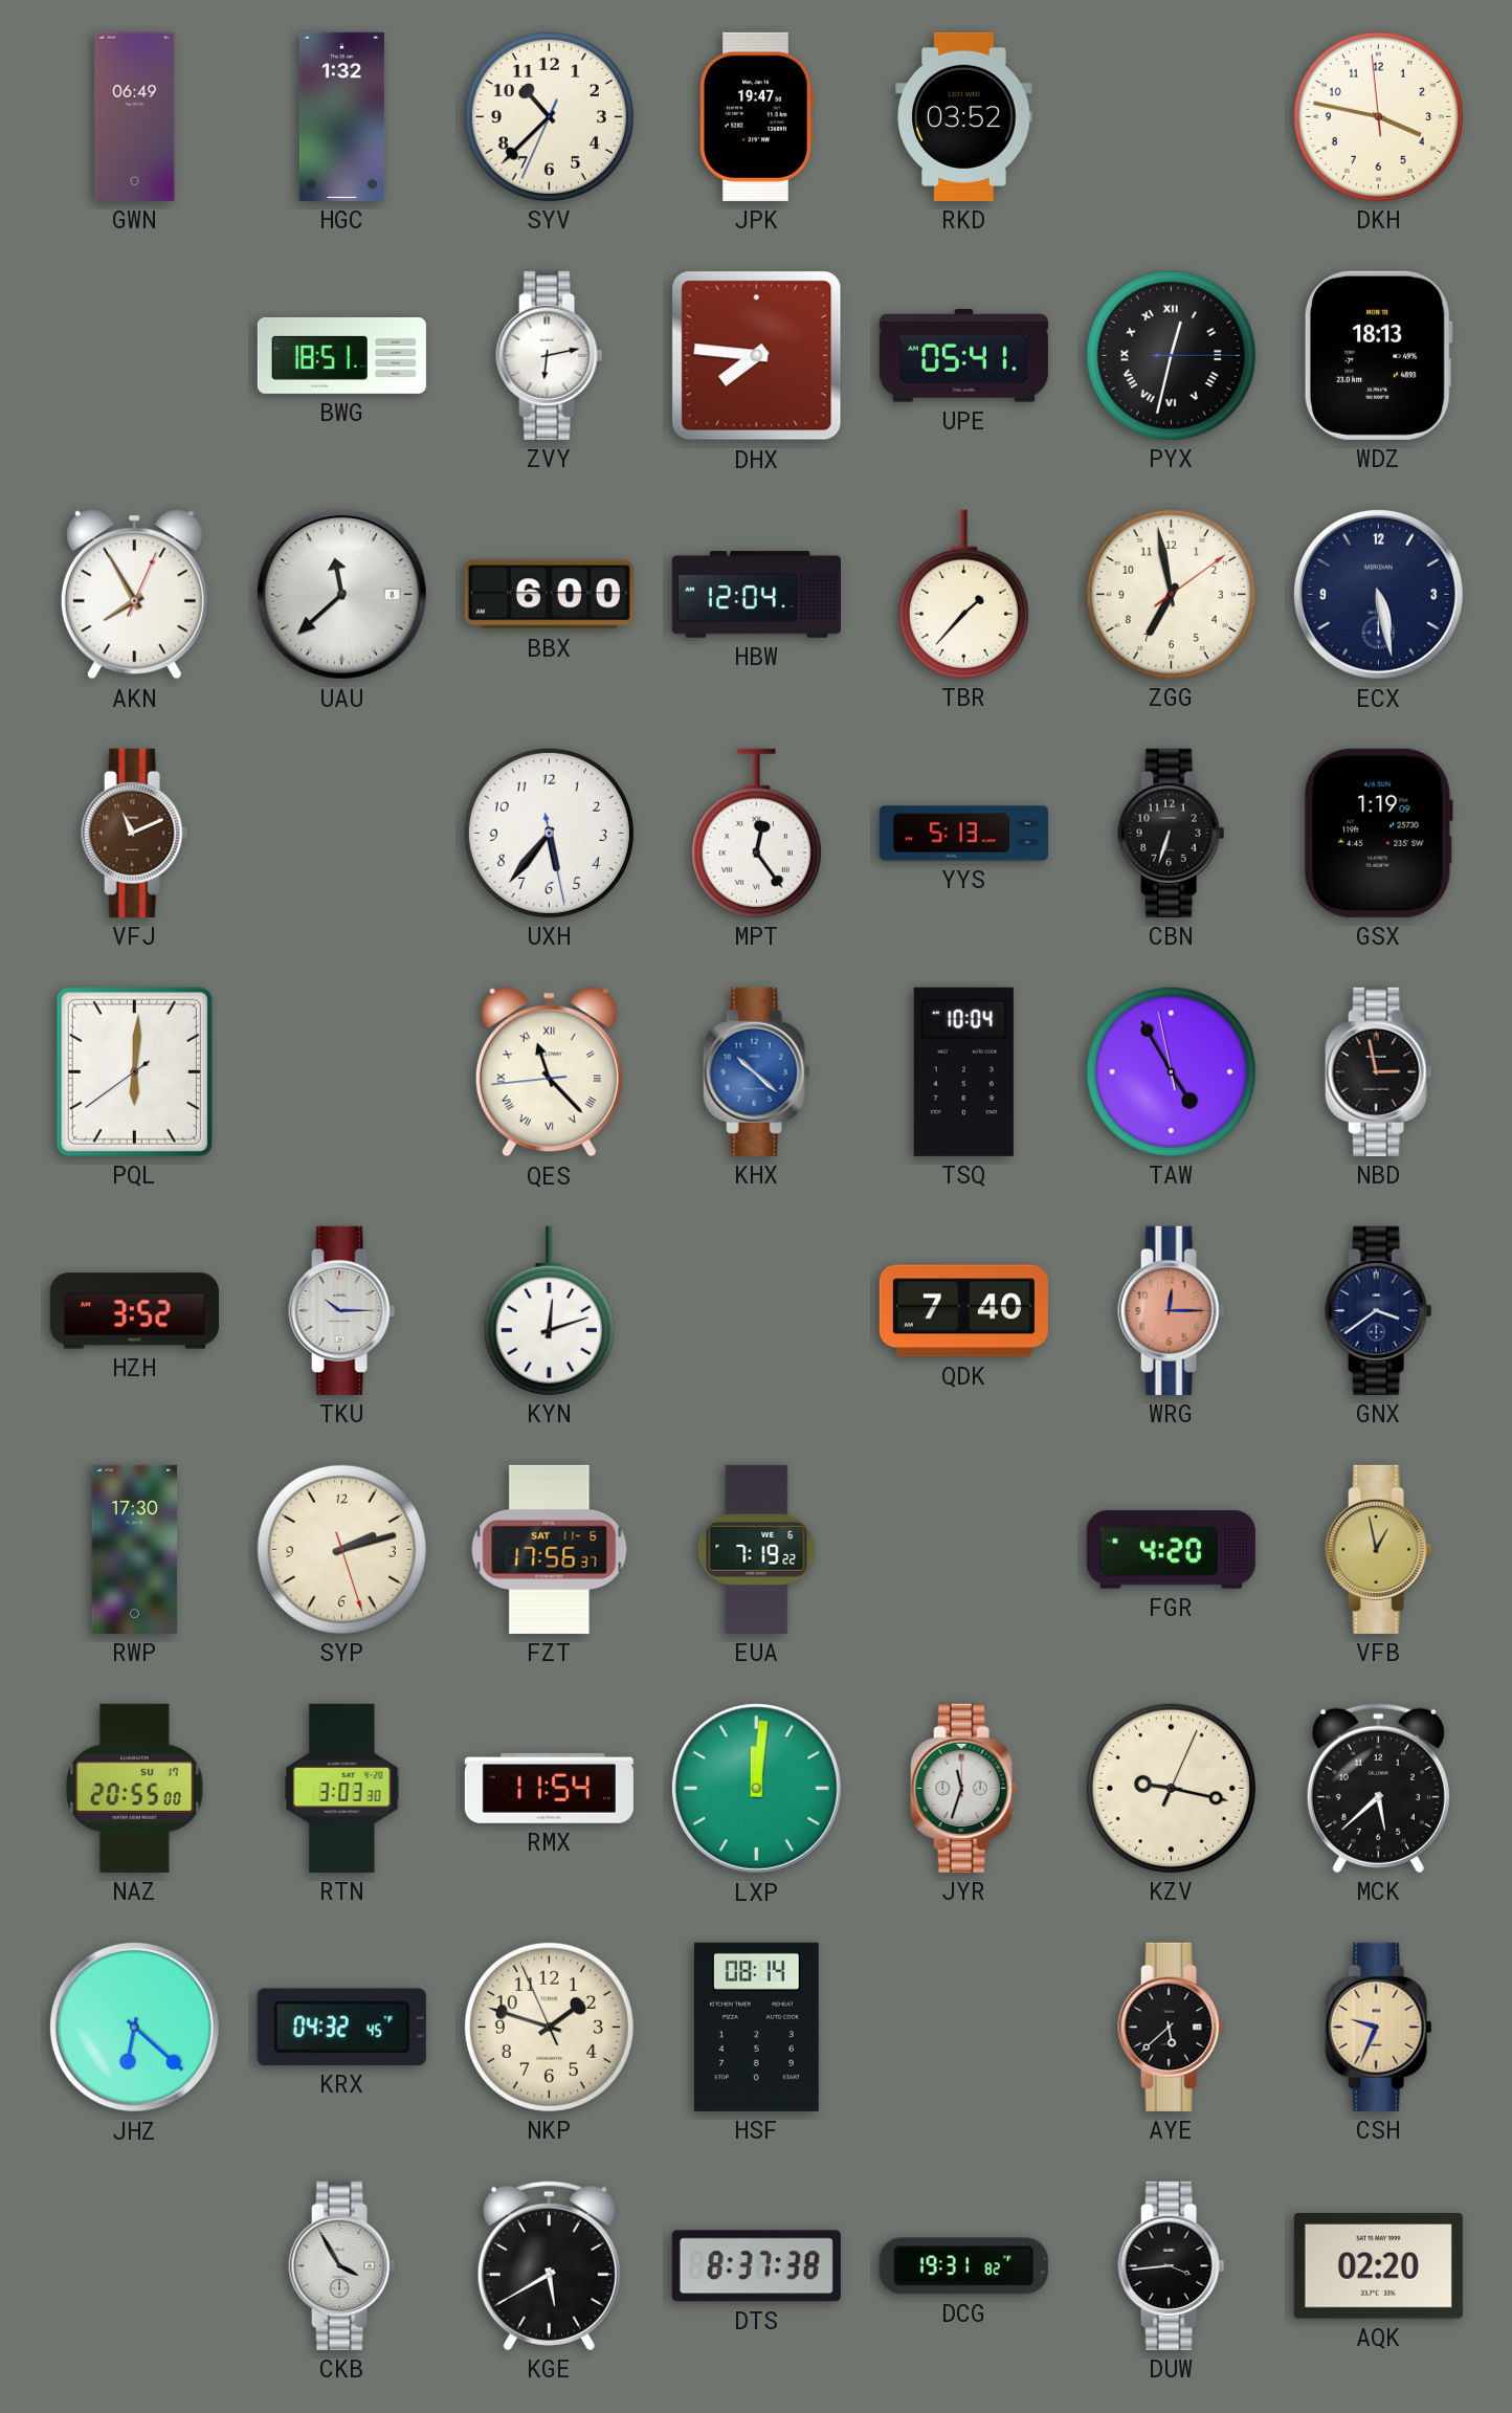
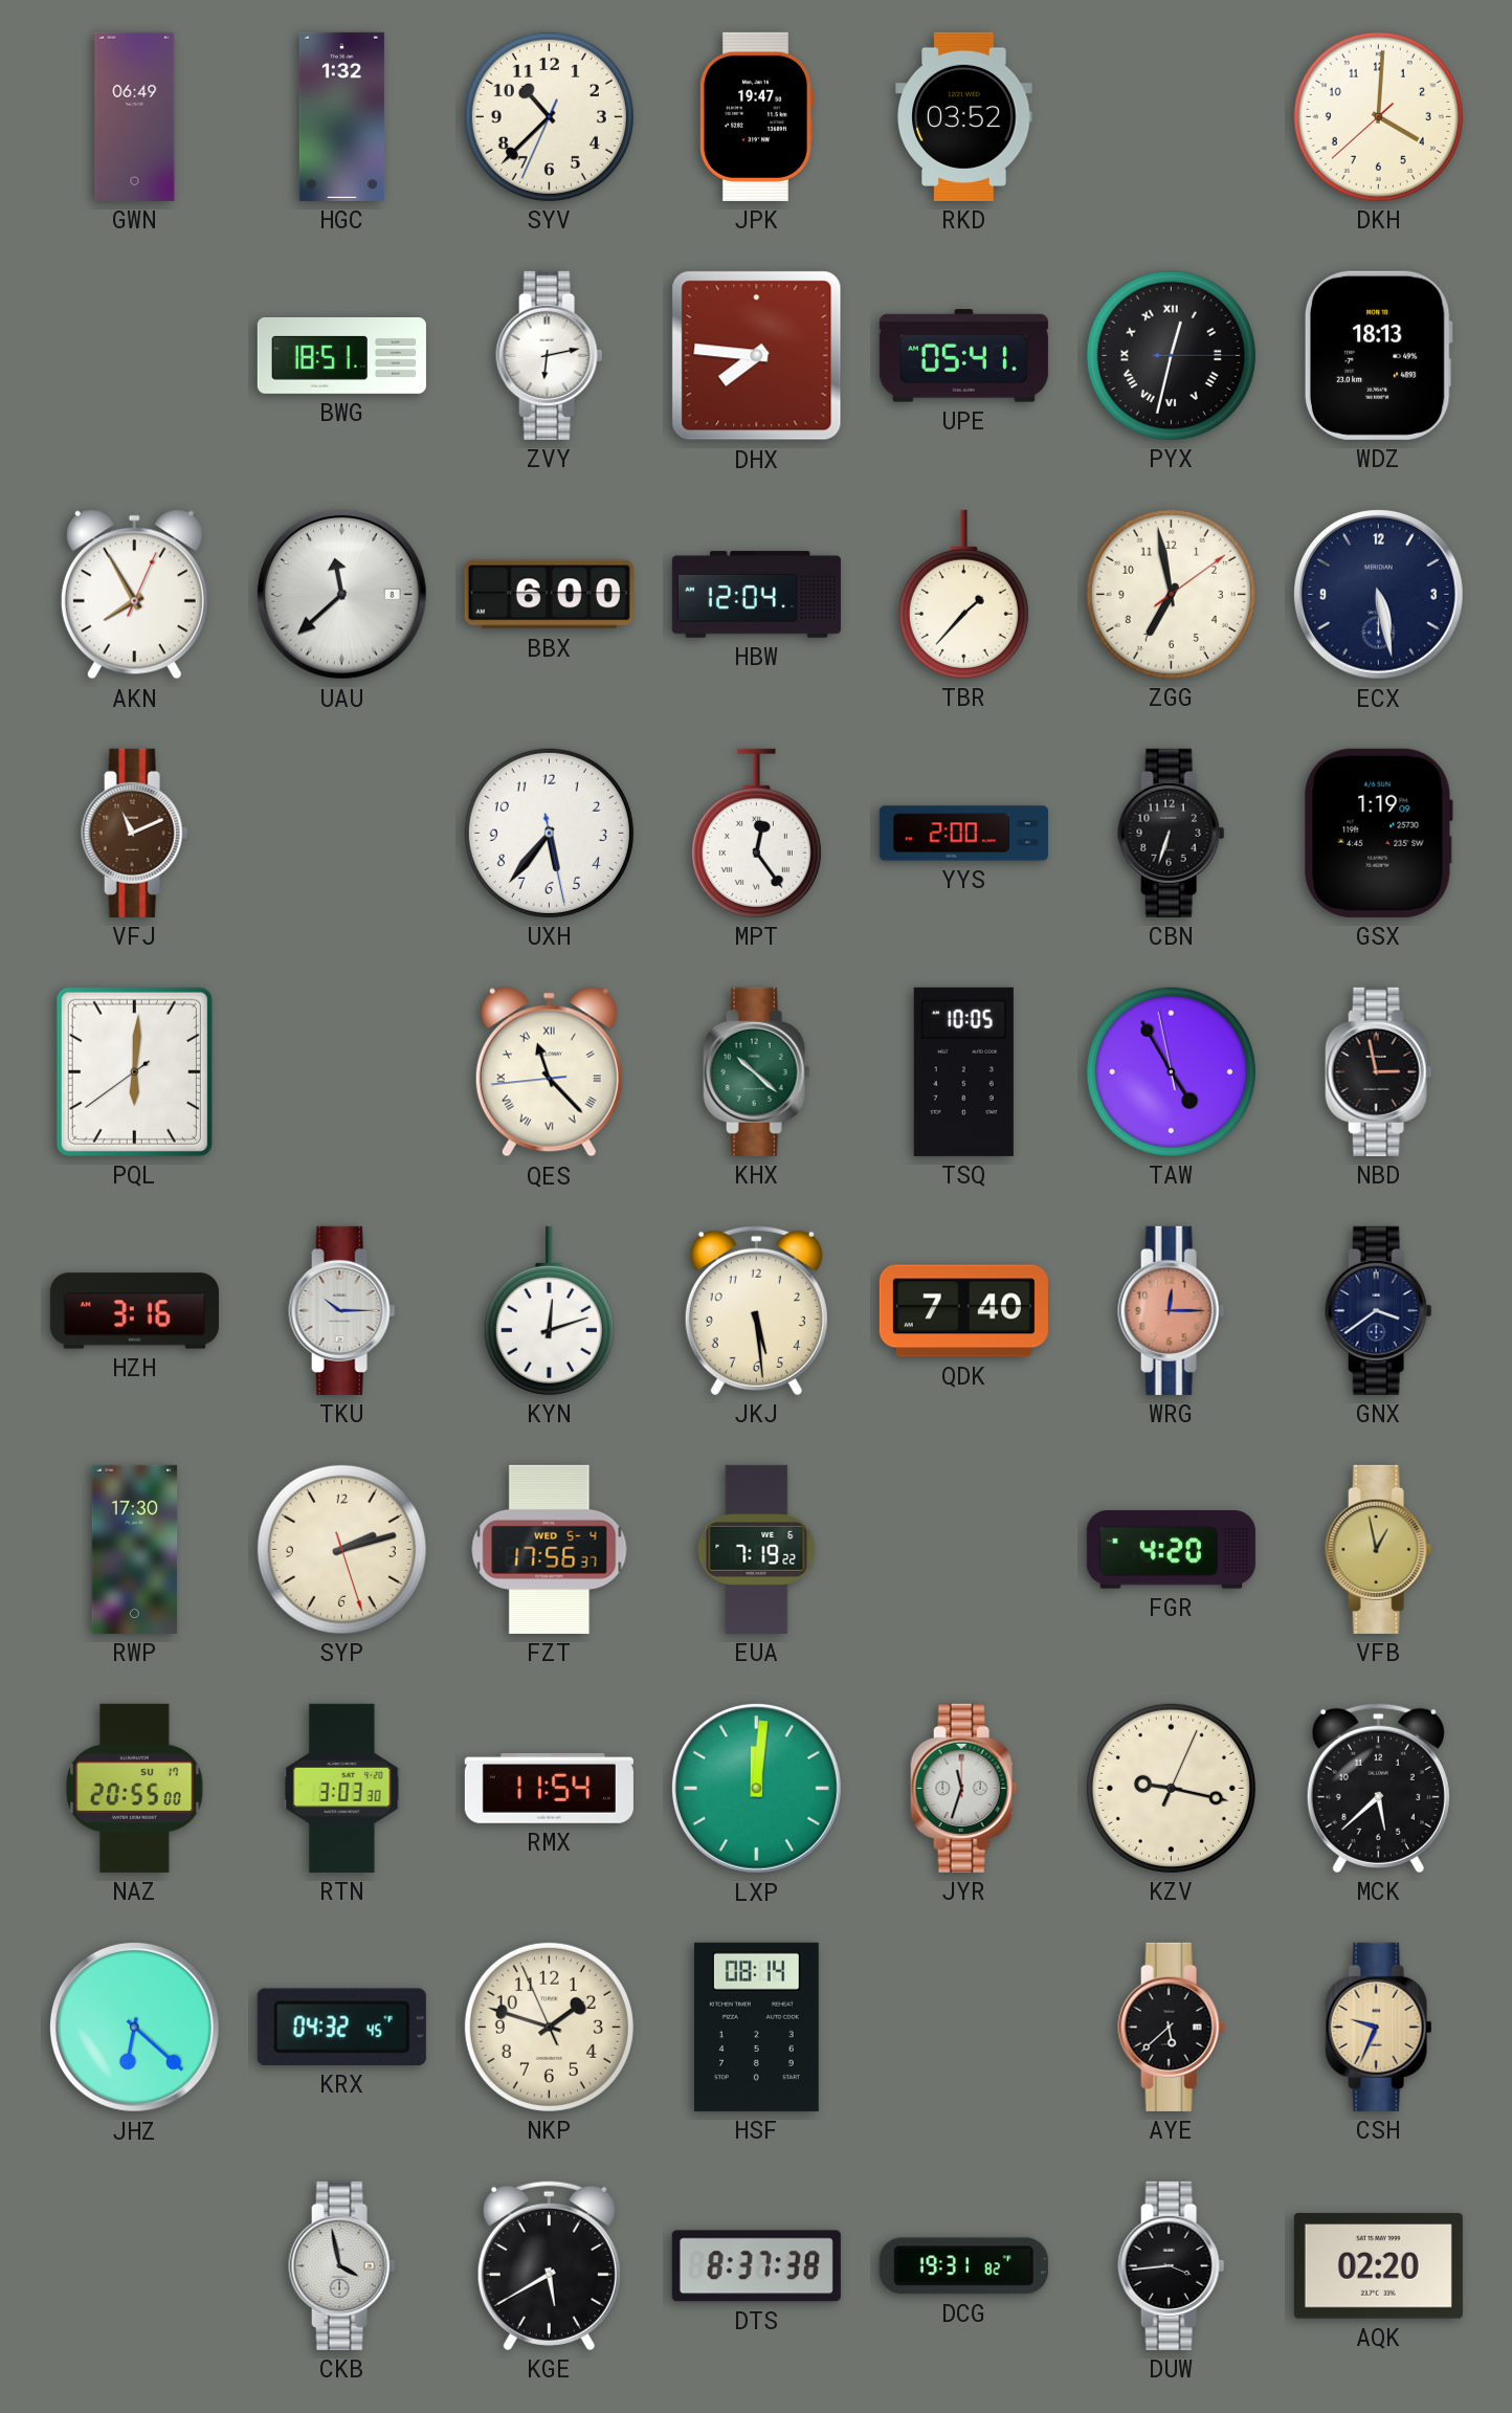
DKH: 3:46 -> 4:00 (1378, 116)
YYS: 5:13 -> 2:00 (963, 834)
KHX dial: blue -> green (757, 1071)
TSQ: 10:04 -> 10:05 (963, 1071)
HZH: 3:52 -> 3:16 (134, 1311)
JKJ: none -> 5:29 (756, 1310)
FZT date: SAT 11-6 -> WED 5-4 (550, 1549)
CKB: 3:55 -> 3:58 (342, 2265)
